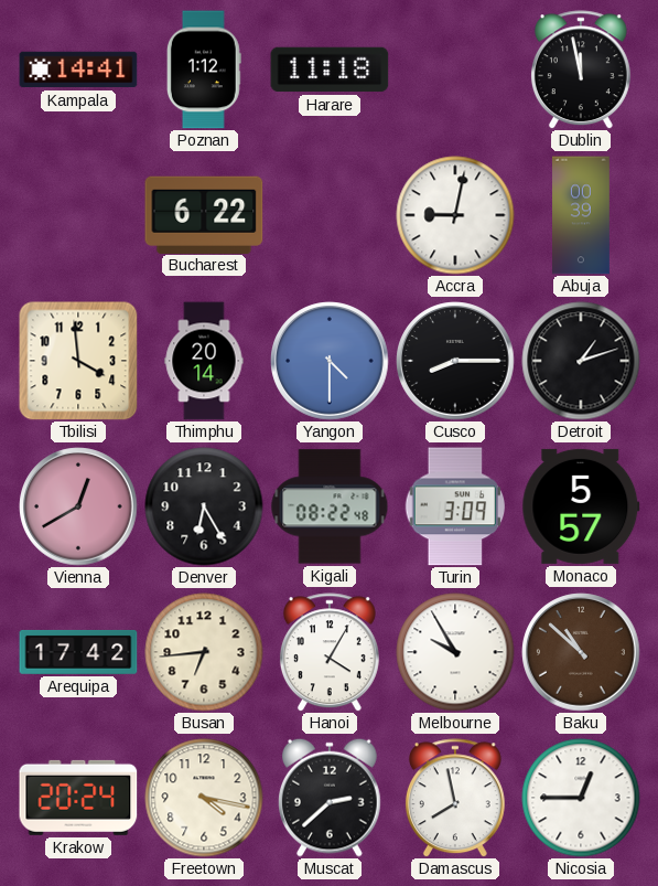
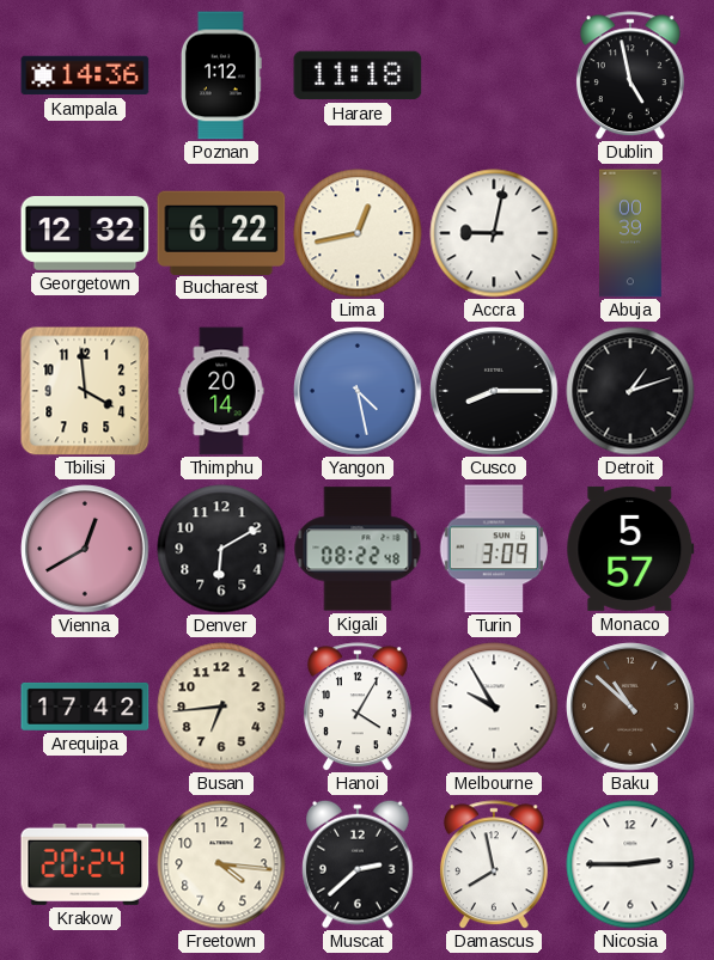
Kampala: 14:41 -> 14:36 (85, 75)
Dublin: 11:58 -> 4:58 (630, 75)
Georgetown: none -> 12:32 (85, 233)
Lima: none -> 12:43 (358, 233)
Yangon: 4:30 -> 4:28 (358, 391)
Denver: 6:25 -> 6:10 (221, 549)
Freetown: 4:17 -> 4:16 (221, 864)
Nicosia: 12:45 -> 2:45 (630, 864)
